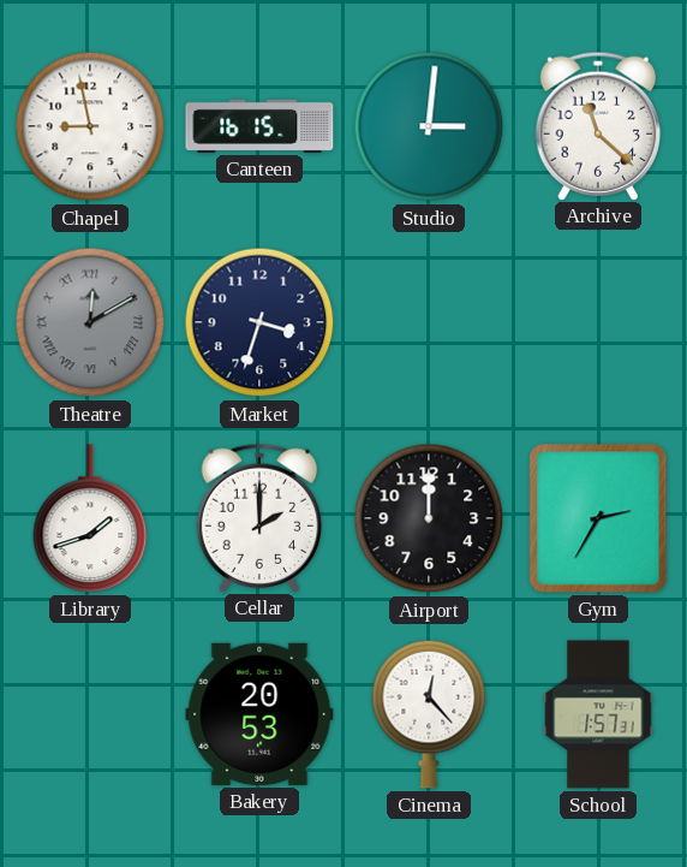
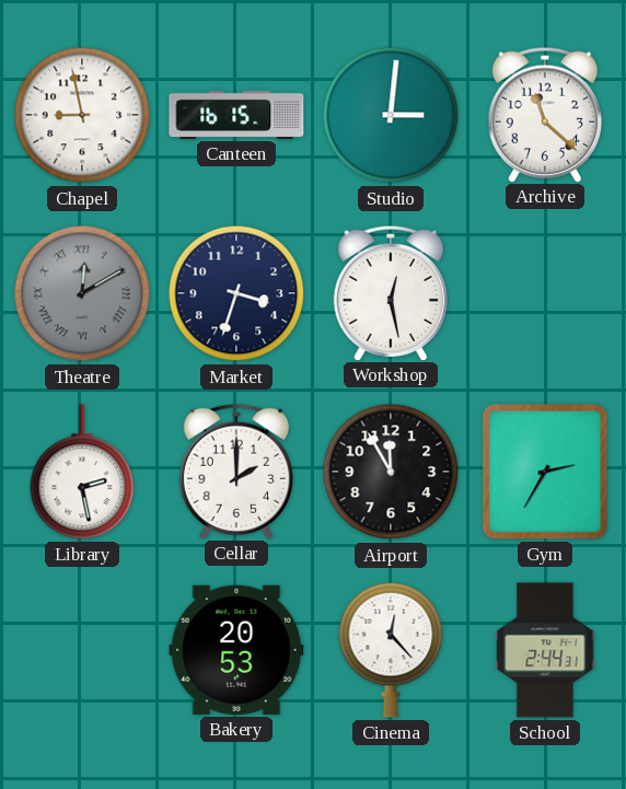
Workshop: none -> 12:28 (390, 292)
Library: 1:42 -> 2:28 (82, 472)
Airport: 12:00 -> 11:55 (391, 472)
School: 1:57 -> 2:44 (545, 650)
